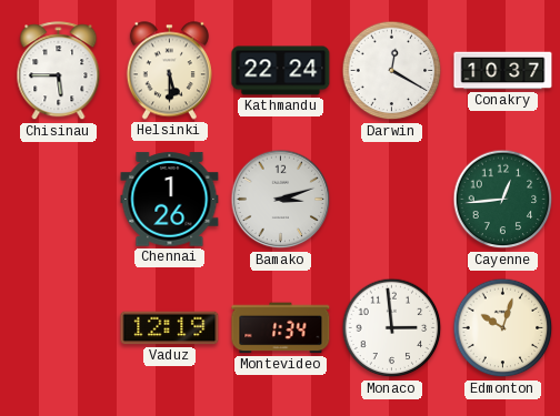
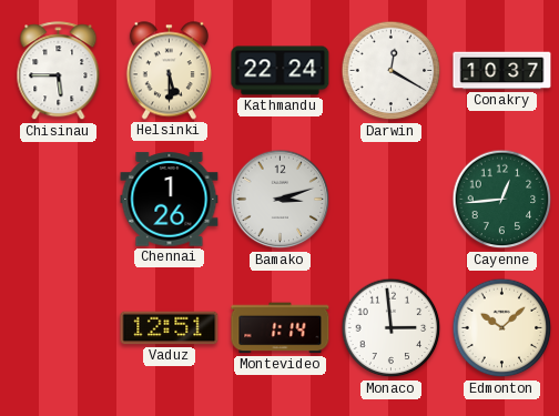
Vaduz: 12:19 -> 12:51 (170, 328)
Montevideo: 1:34 -> 1:14 (281, 328)
Edmonton: 10:03 -> 10:08 (502, 328)
